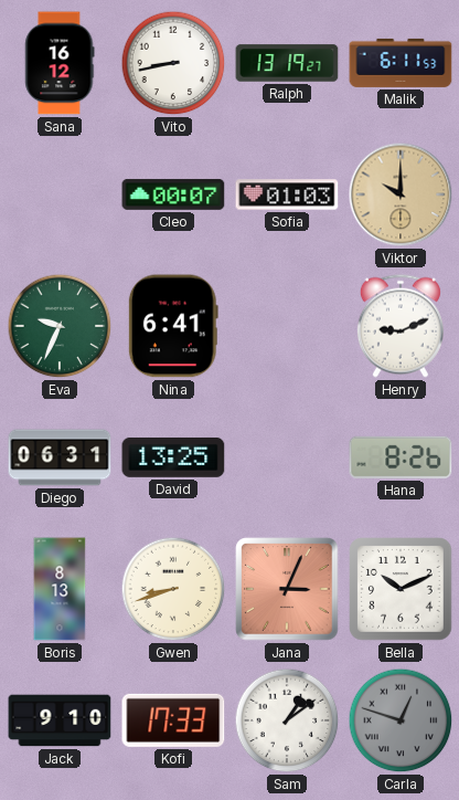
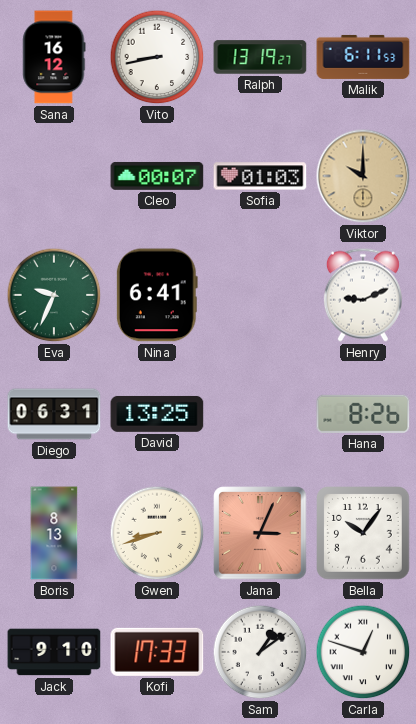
Bella: 10:11 -> 10:06 (363, 533)
Carla dial: grey -> white (363, 652)
